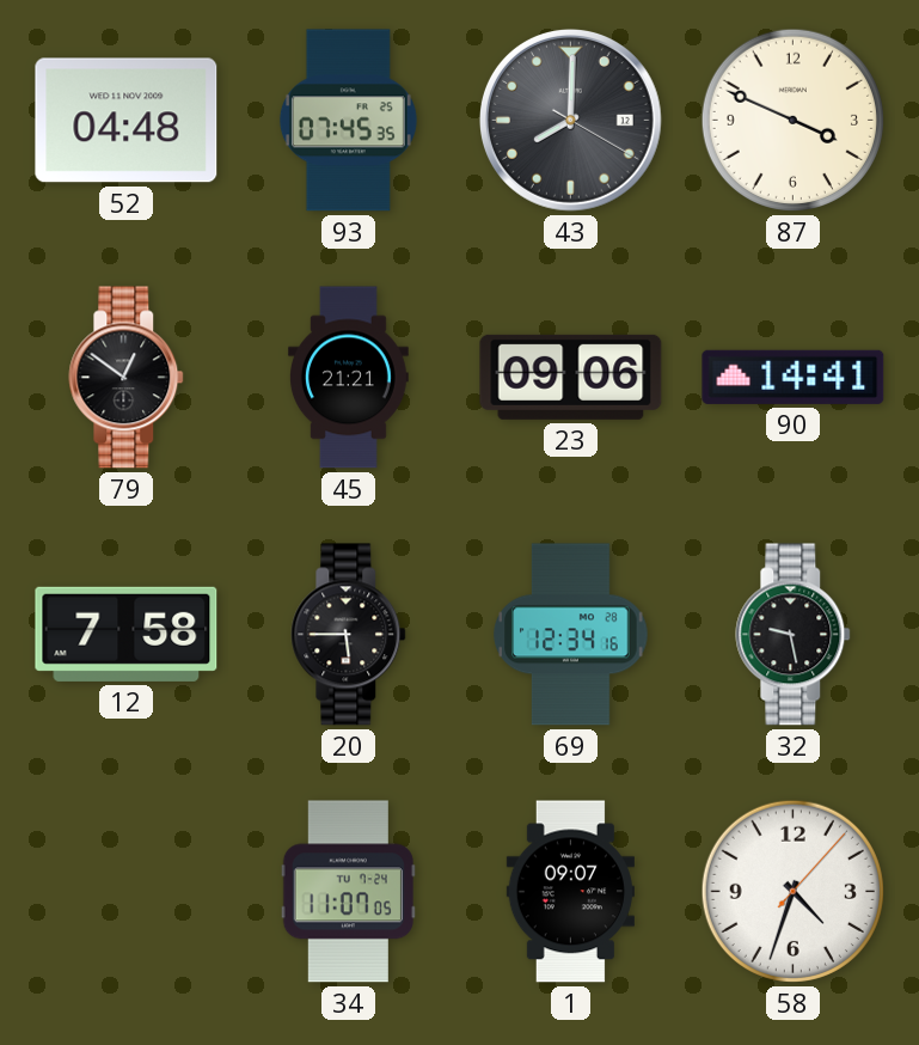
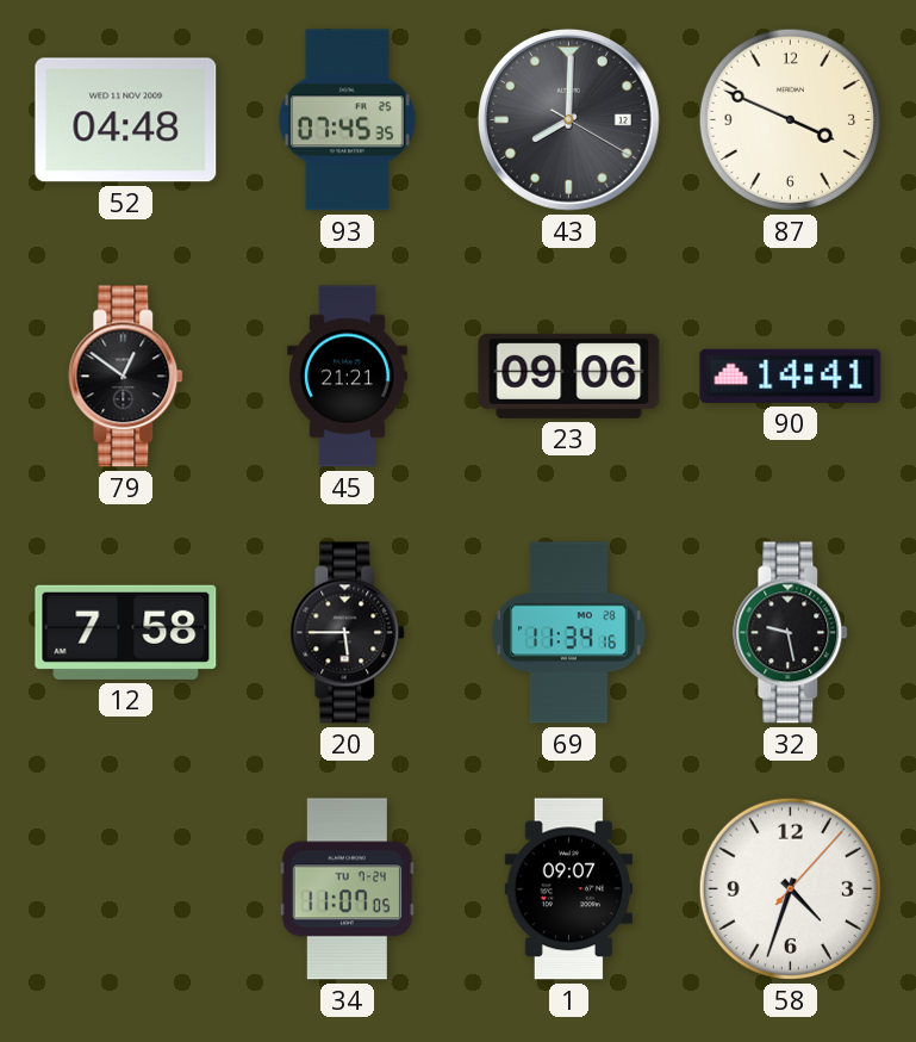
69: 12:34 -> 11:34 (569, 633)
